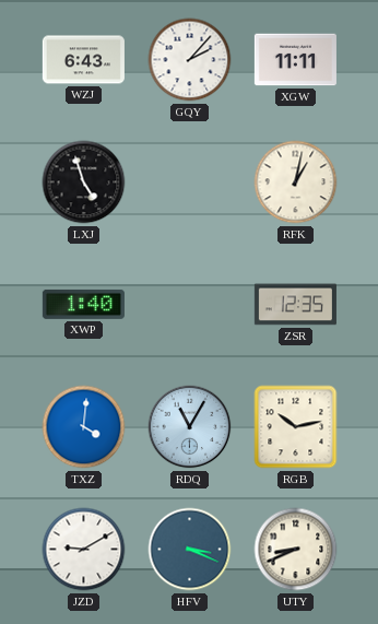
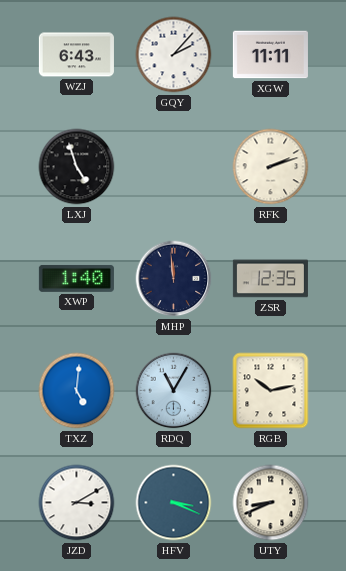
RFK: 1:02 -> 2:12 (271, 167)
MHP: none -> 11:59 (174, 279)
TXZ: 4:01 -> 5:01 (77, 391)
JZD: 9:10 -> 3:10 (77, 503)
